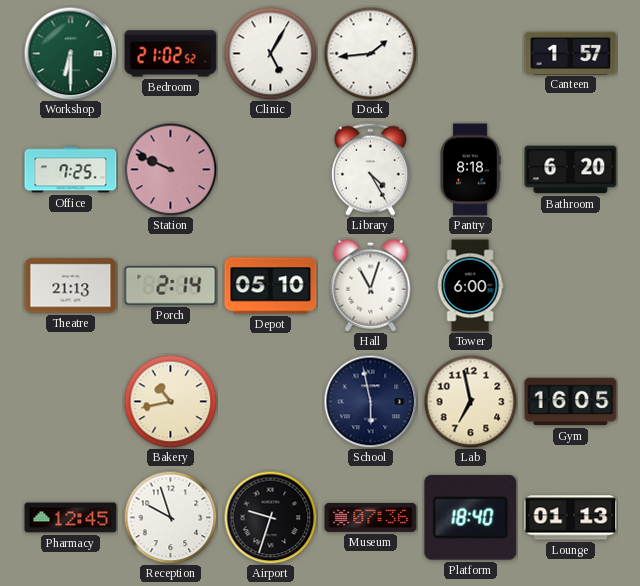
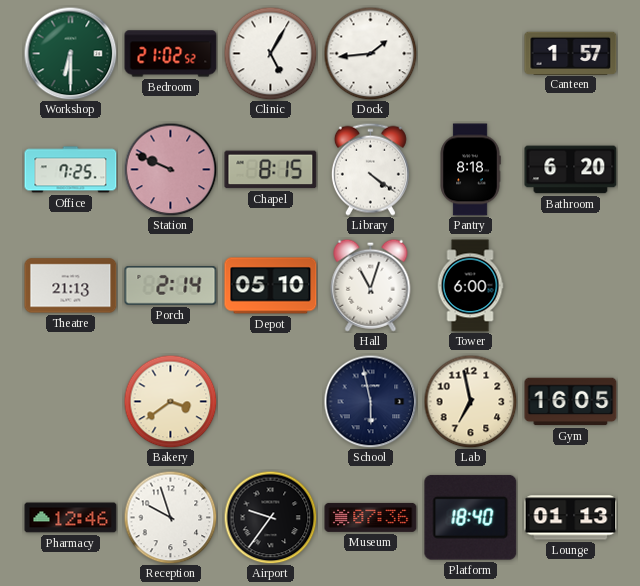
Chapel: none -> 8:15 (271, 170)
Library: 4:25 -> 4:21 (370, 169)
Bakery: 10:43 -> 3:39 (170, 401)
Pharmacy: 12:45 -> 12:46 (71, 518)
Airport: 9:33 -> 9:36 (270, 517)
